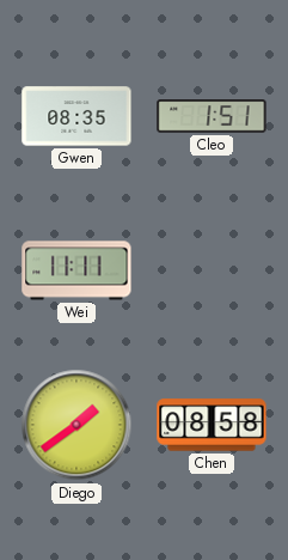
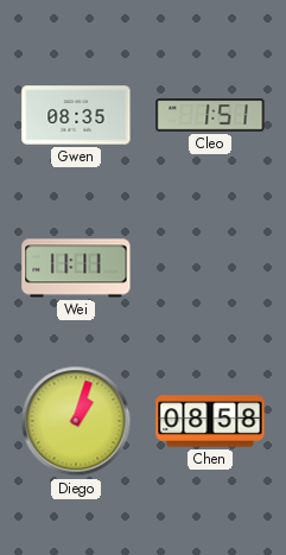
Diego: 1:39 -> 1:03 (76, 421)
